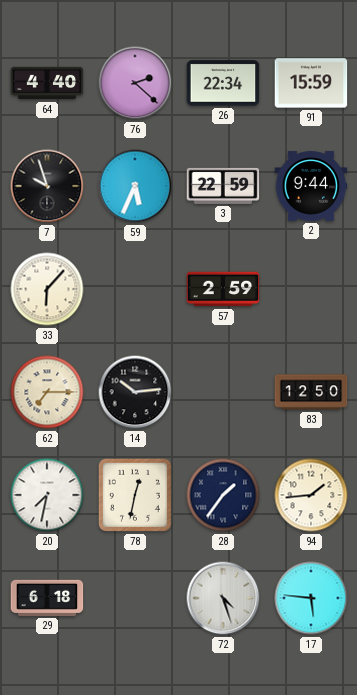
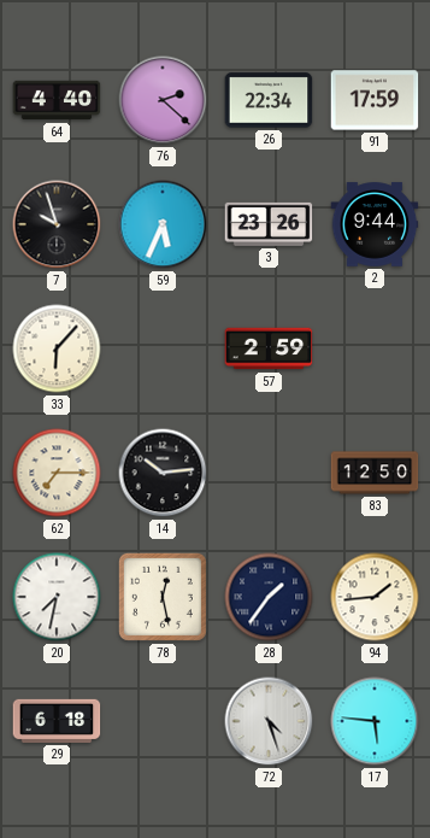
91: 15:59 -> 17:59 (375, 100)
3: 22:59 -> 23:26 (269, 224)
78: 12:32 -> 12:28 (163, 597)
